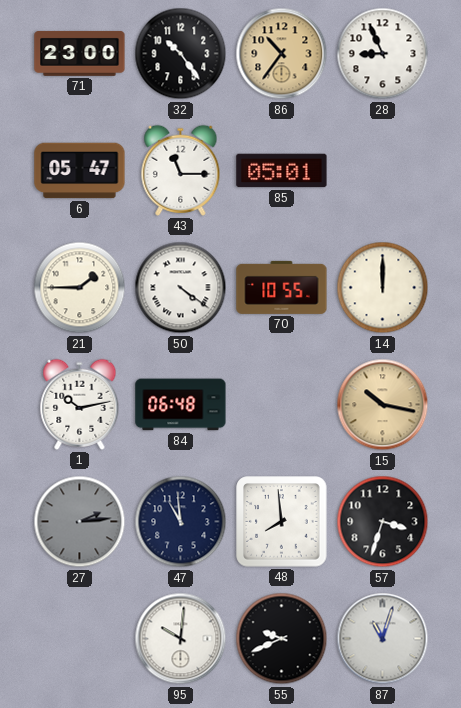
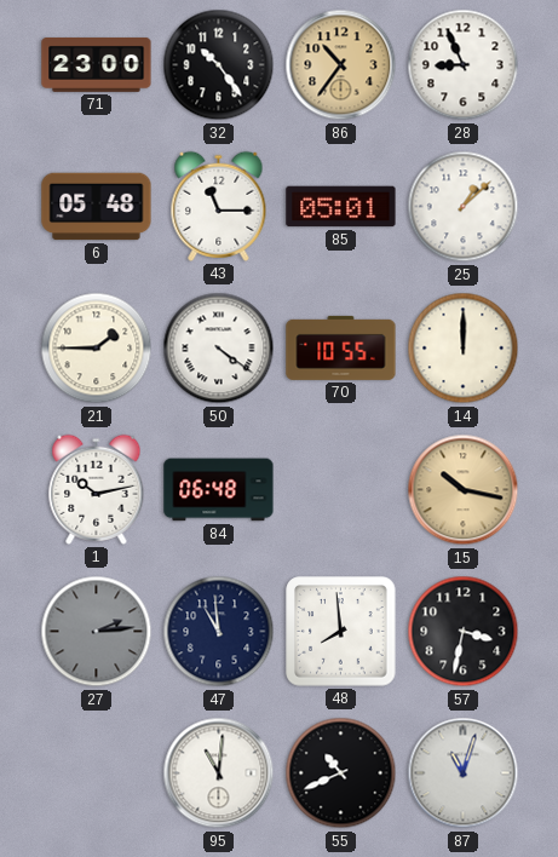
6: 05:47 -> 05:48 (97, 207)
25: none -> 1:08 (464, 207)
57: 3:33 -> 3:32 (464, 632)
95: 10:01 -> 11:01 (219, 773)
55: 9:41 -> 10:41 (341, 773)
